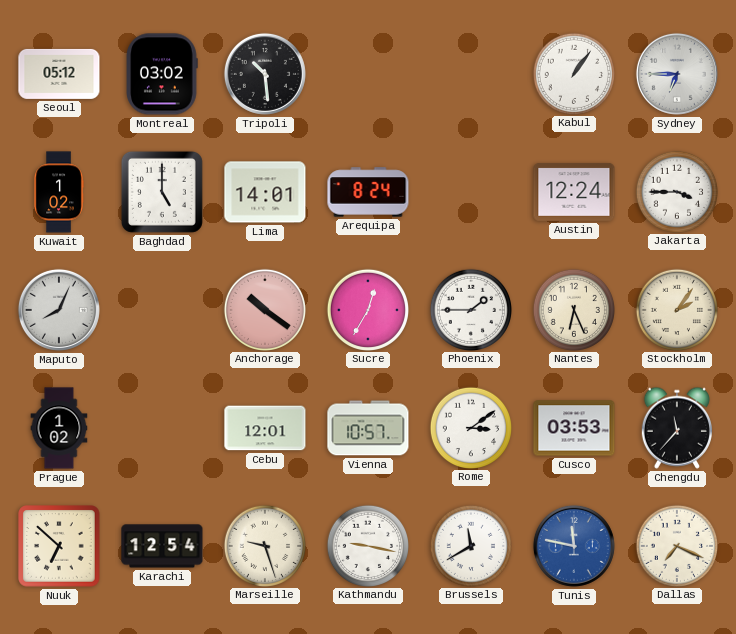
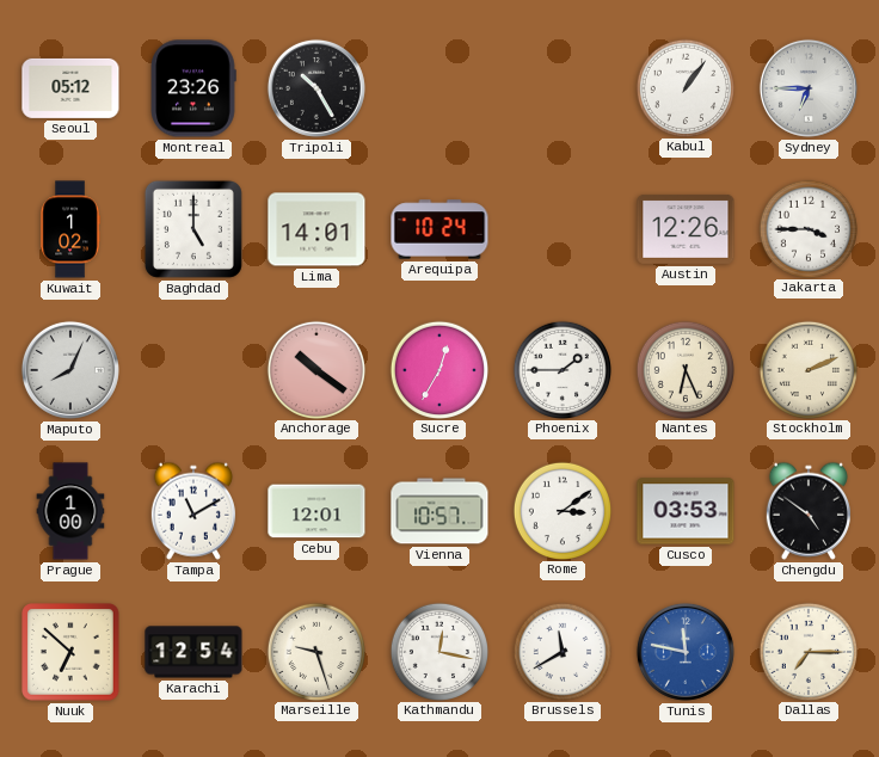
Montreal: 03:02 -> 23:26 (193, 88)
Tripoli: 10:29 -> 10:25 (316, 88)
Arequipa: 8:24 -> 10:24 (439, 229)
Austin: 12:24 -> 12:26 (686, 229)
Stockholm: 2:06 -> 2:11 (807, 369)
Prague: 1:02 -> 1:00 (70, 511)
Tampa: none -> 11:10 (193, 511)
Chengdu: 11:37 -> 4:51 (809, 511)
Kathmandu: 9:17 -> 12:17 (438, 651)
Dallas: 7:19 -> 7:15 (807, 651)
